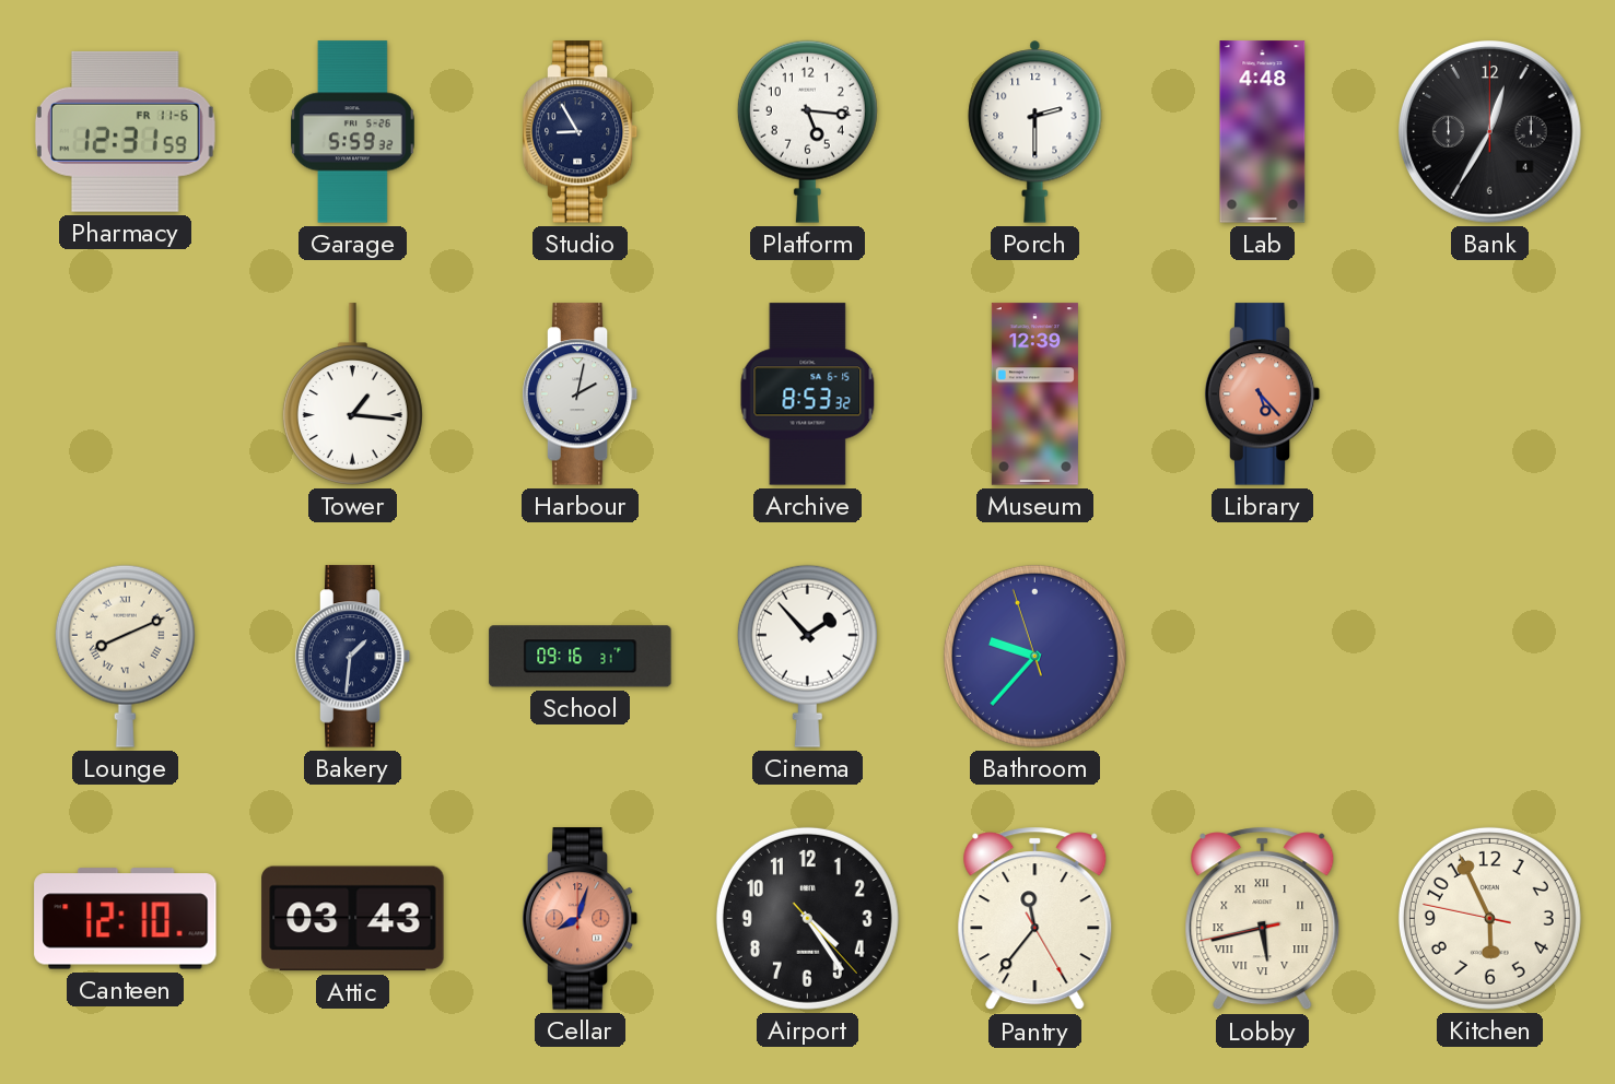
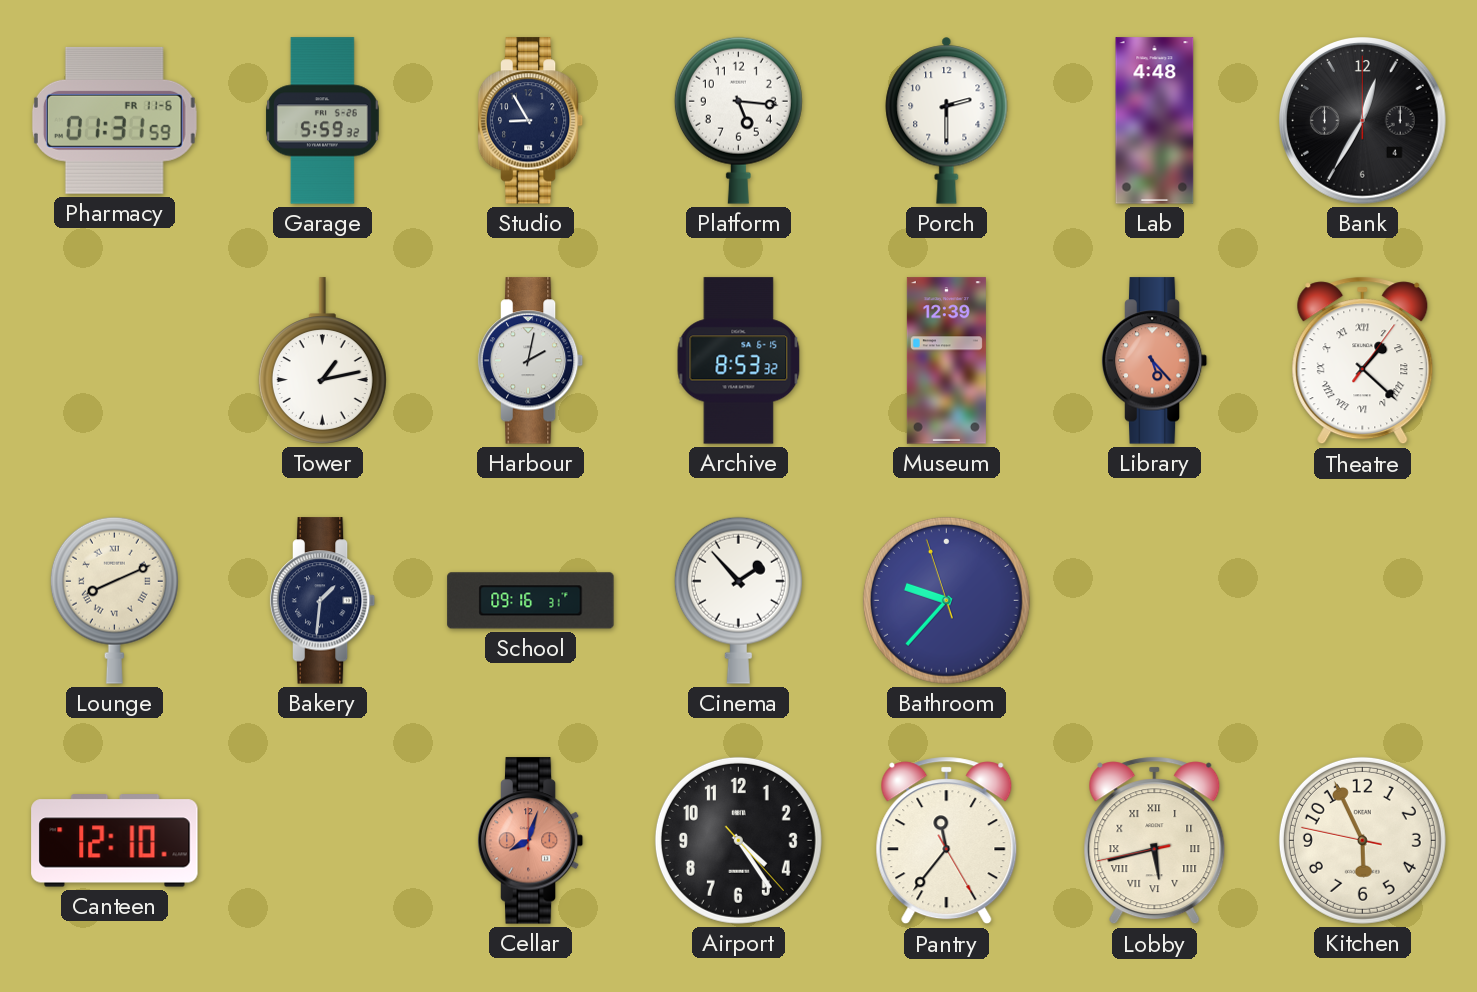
Pharmacy: 12:31 -> 01:31 (114, 120)
Tower: 1:16 -> 1:13 (322, 361)
Theatre: none -> 1:22 (1363, 361)
Attic: 03:43 -> none (353, 919)
